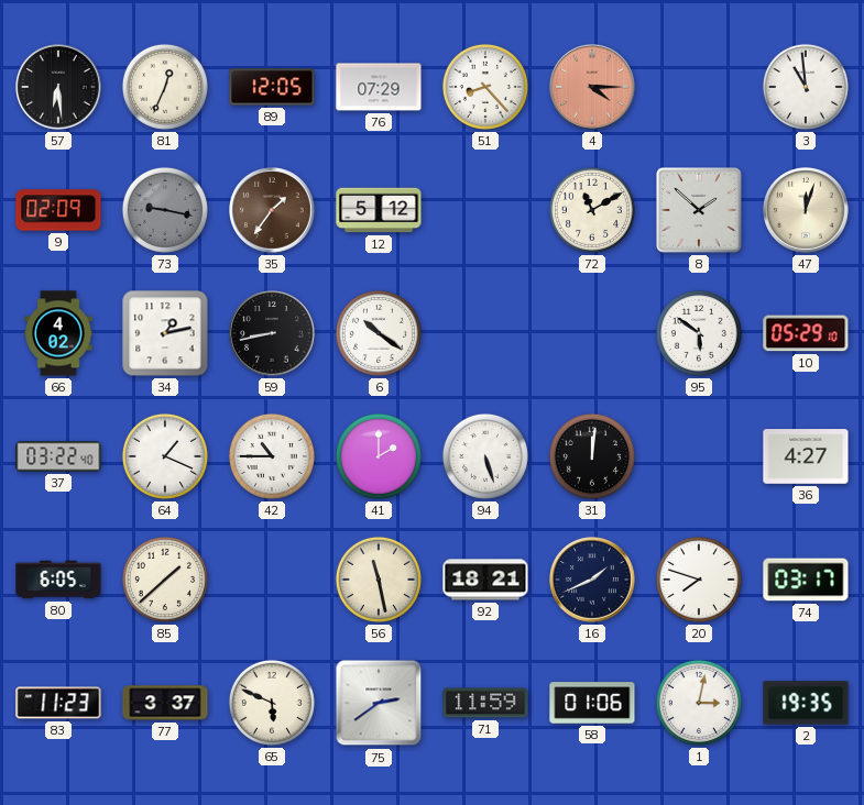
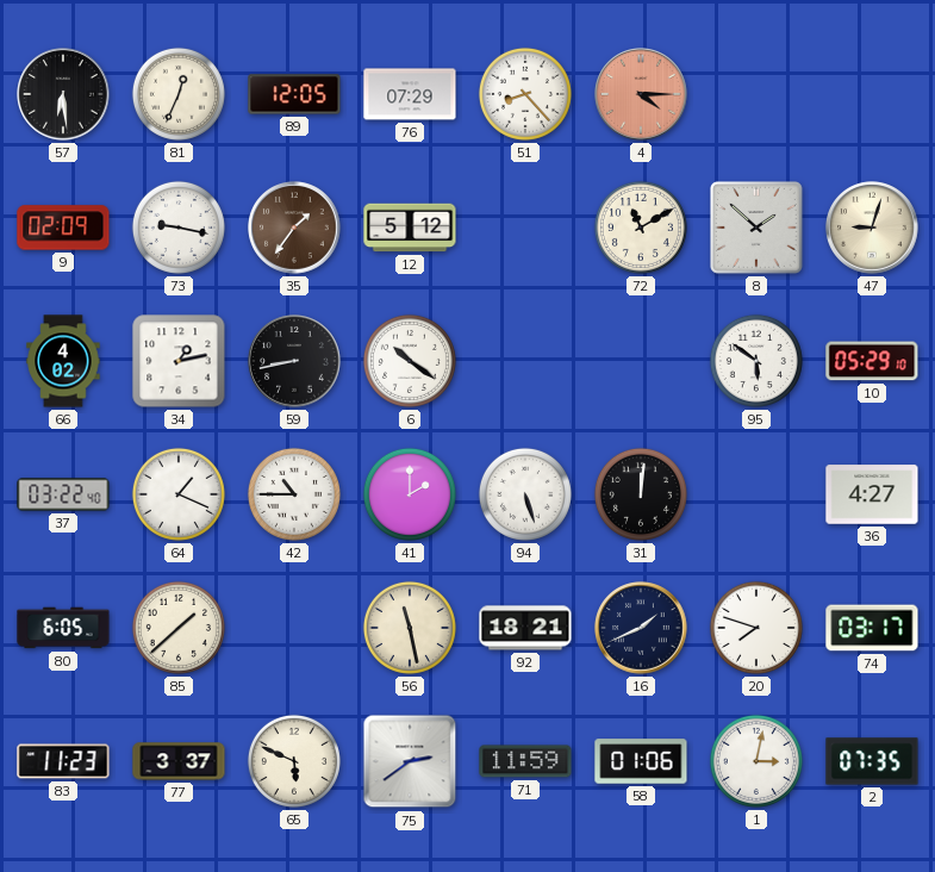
3: 10:59 -> none (806, 87)
73 dial: grey -> white (179, 228)
47: 12:03 -> 9:03 (872, 228)
2: 19:35 -> 07:35 (872, 761)
